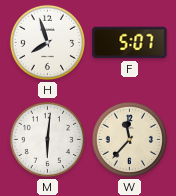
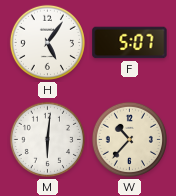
H: 7:57 -> 5:06 (47, 42)
W: 11:37 -> 10:37 (129, 139)
